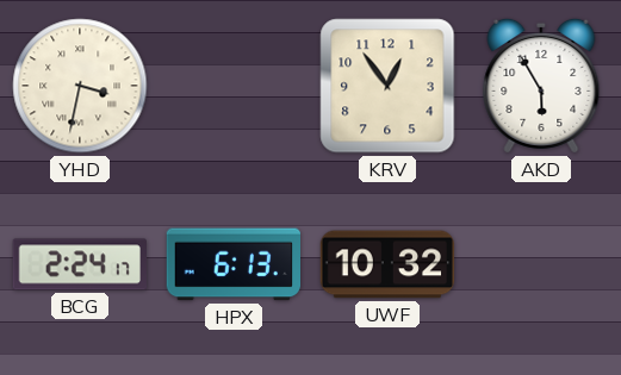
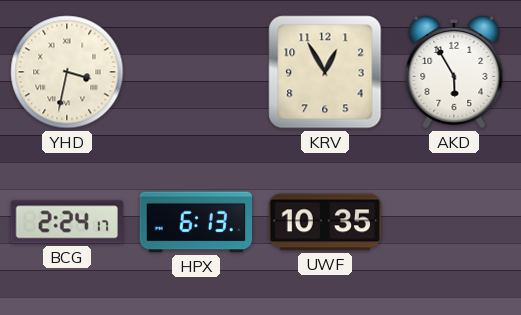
KRV: 12:54 -> 12:55 (325, 72)
UWF: 10:32 -> 10:35 (325, 222)
